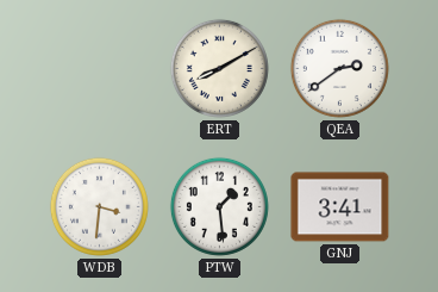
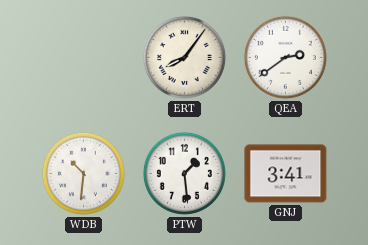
ERT: 8:10 -> 8:06 (184, 57)
WDB: 3:31 -> 10:31 (83, 173)
